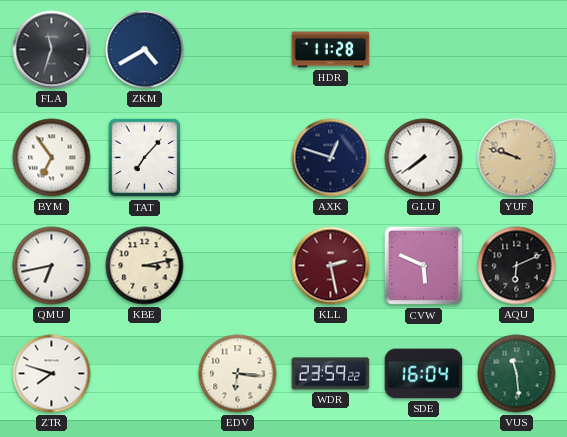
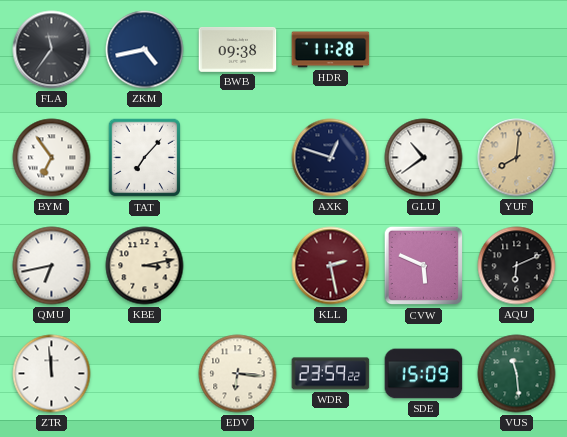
FLA: 11:33 -> 11:36 (52, 50)
ZKM: 4:40 -> 4:43 (145, 50)
BWB: none -> 09:38 (238, 49)
GLU: 7:39 -> 10:39 (424, 158)
YUF: 9:48 -> 8:01 (517, 158)
ZTR: 7:48 -> 11:59 (52, 374)
SDE: 16:04 -> 15:09 (424, 374)
